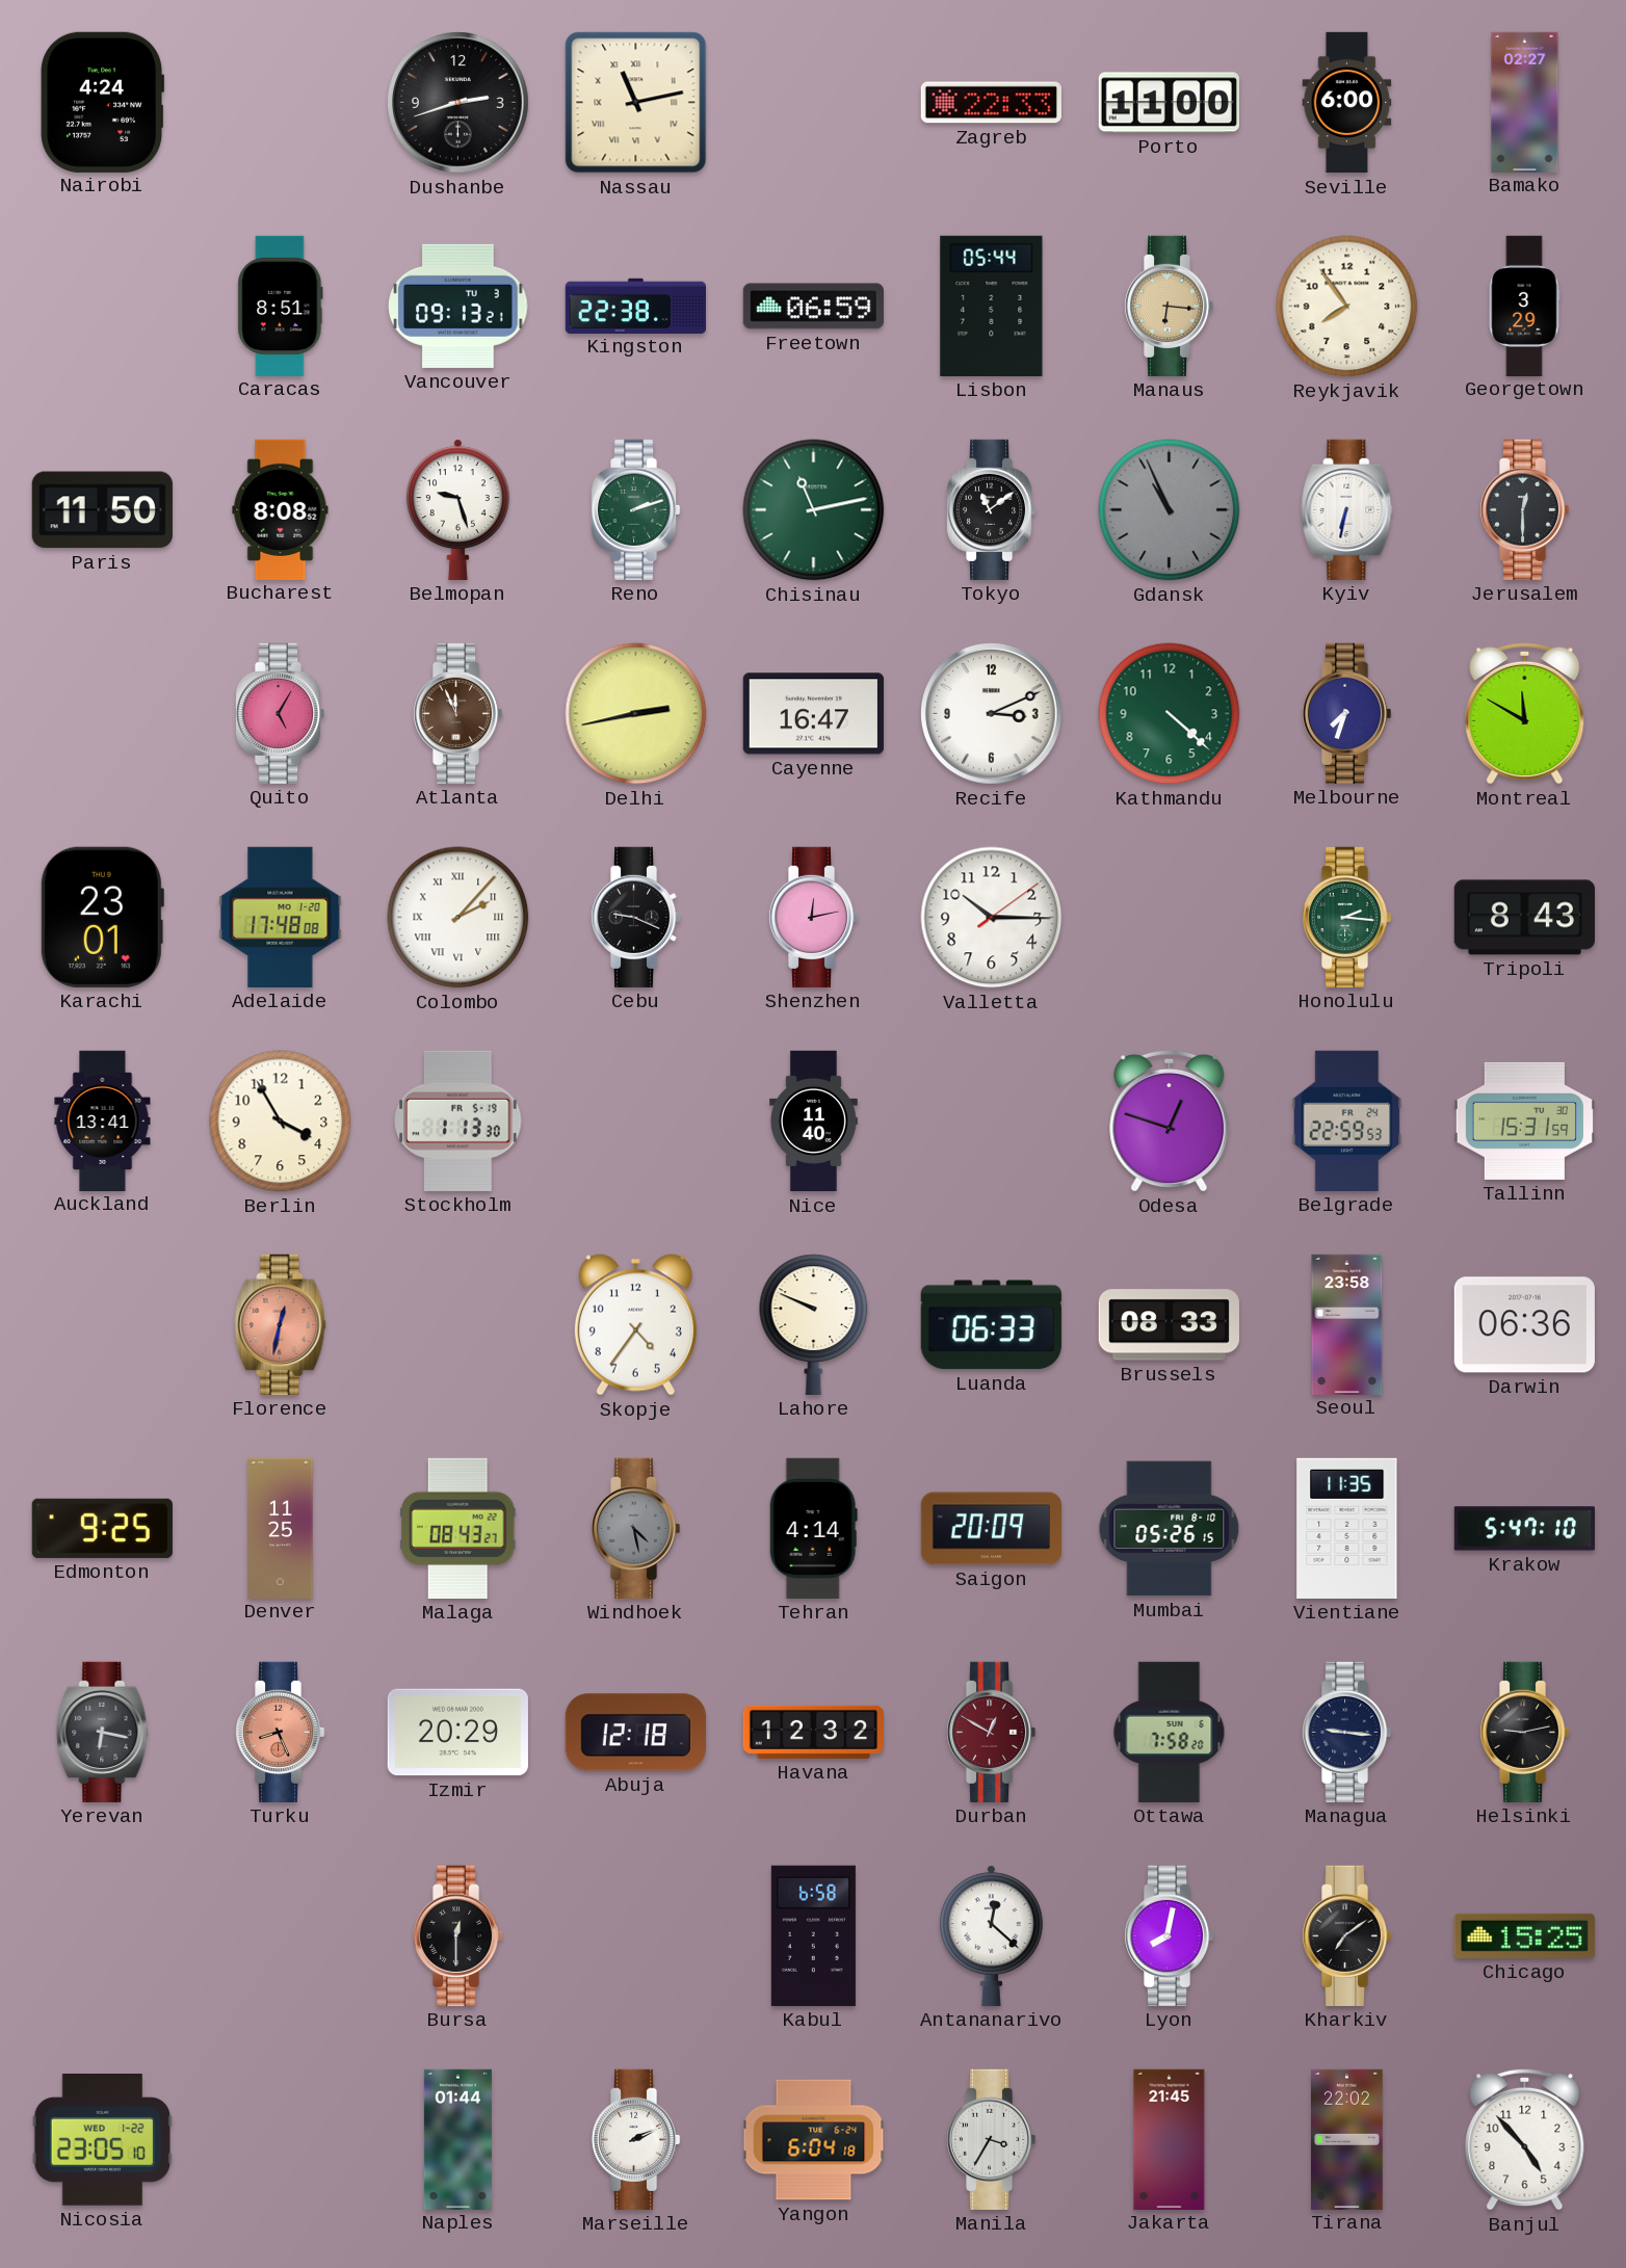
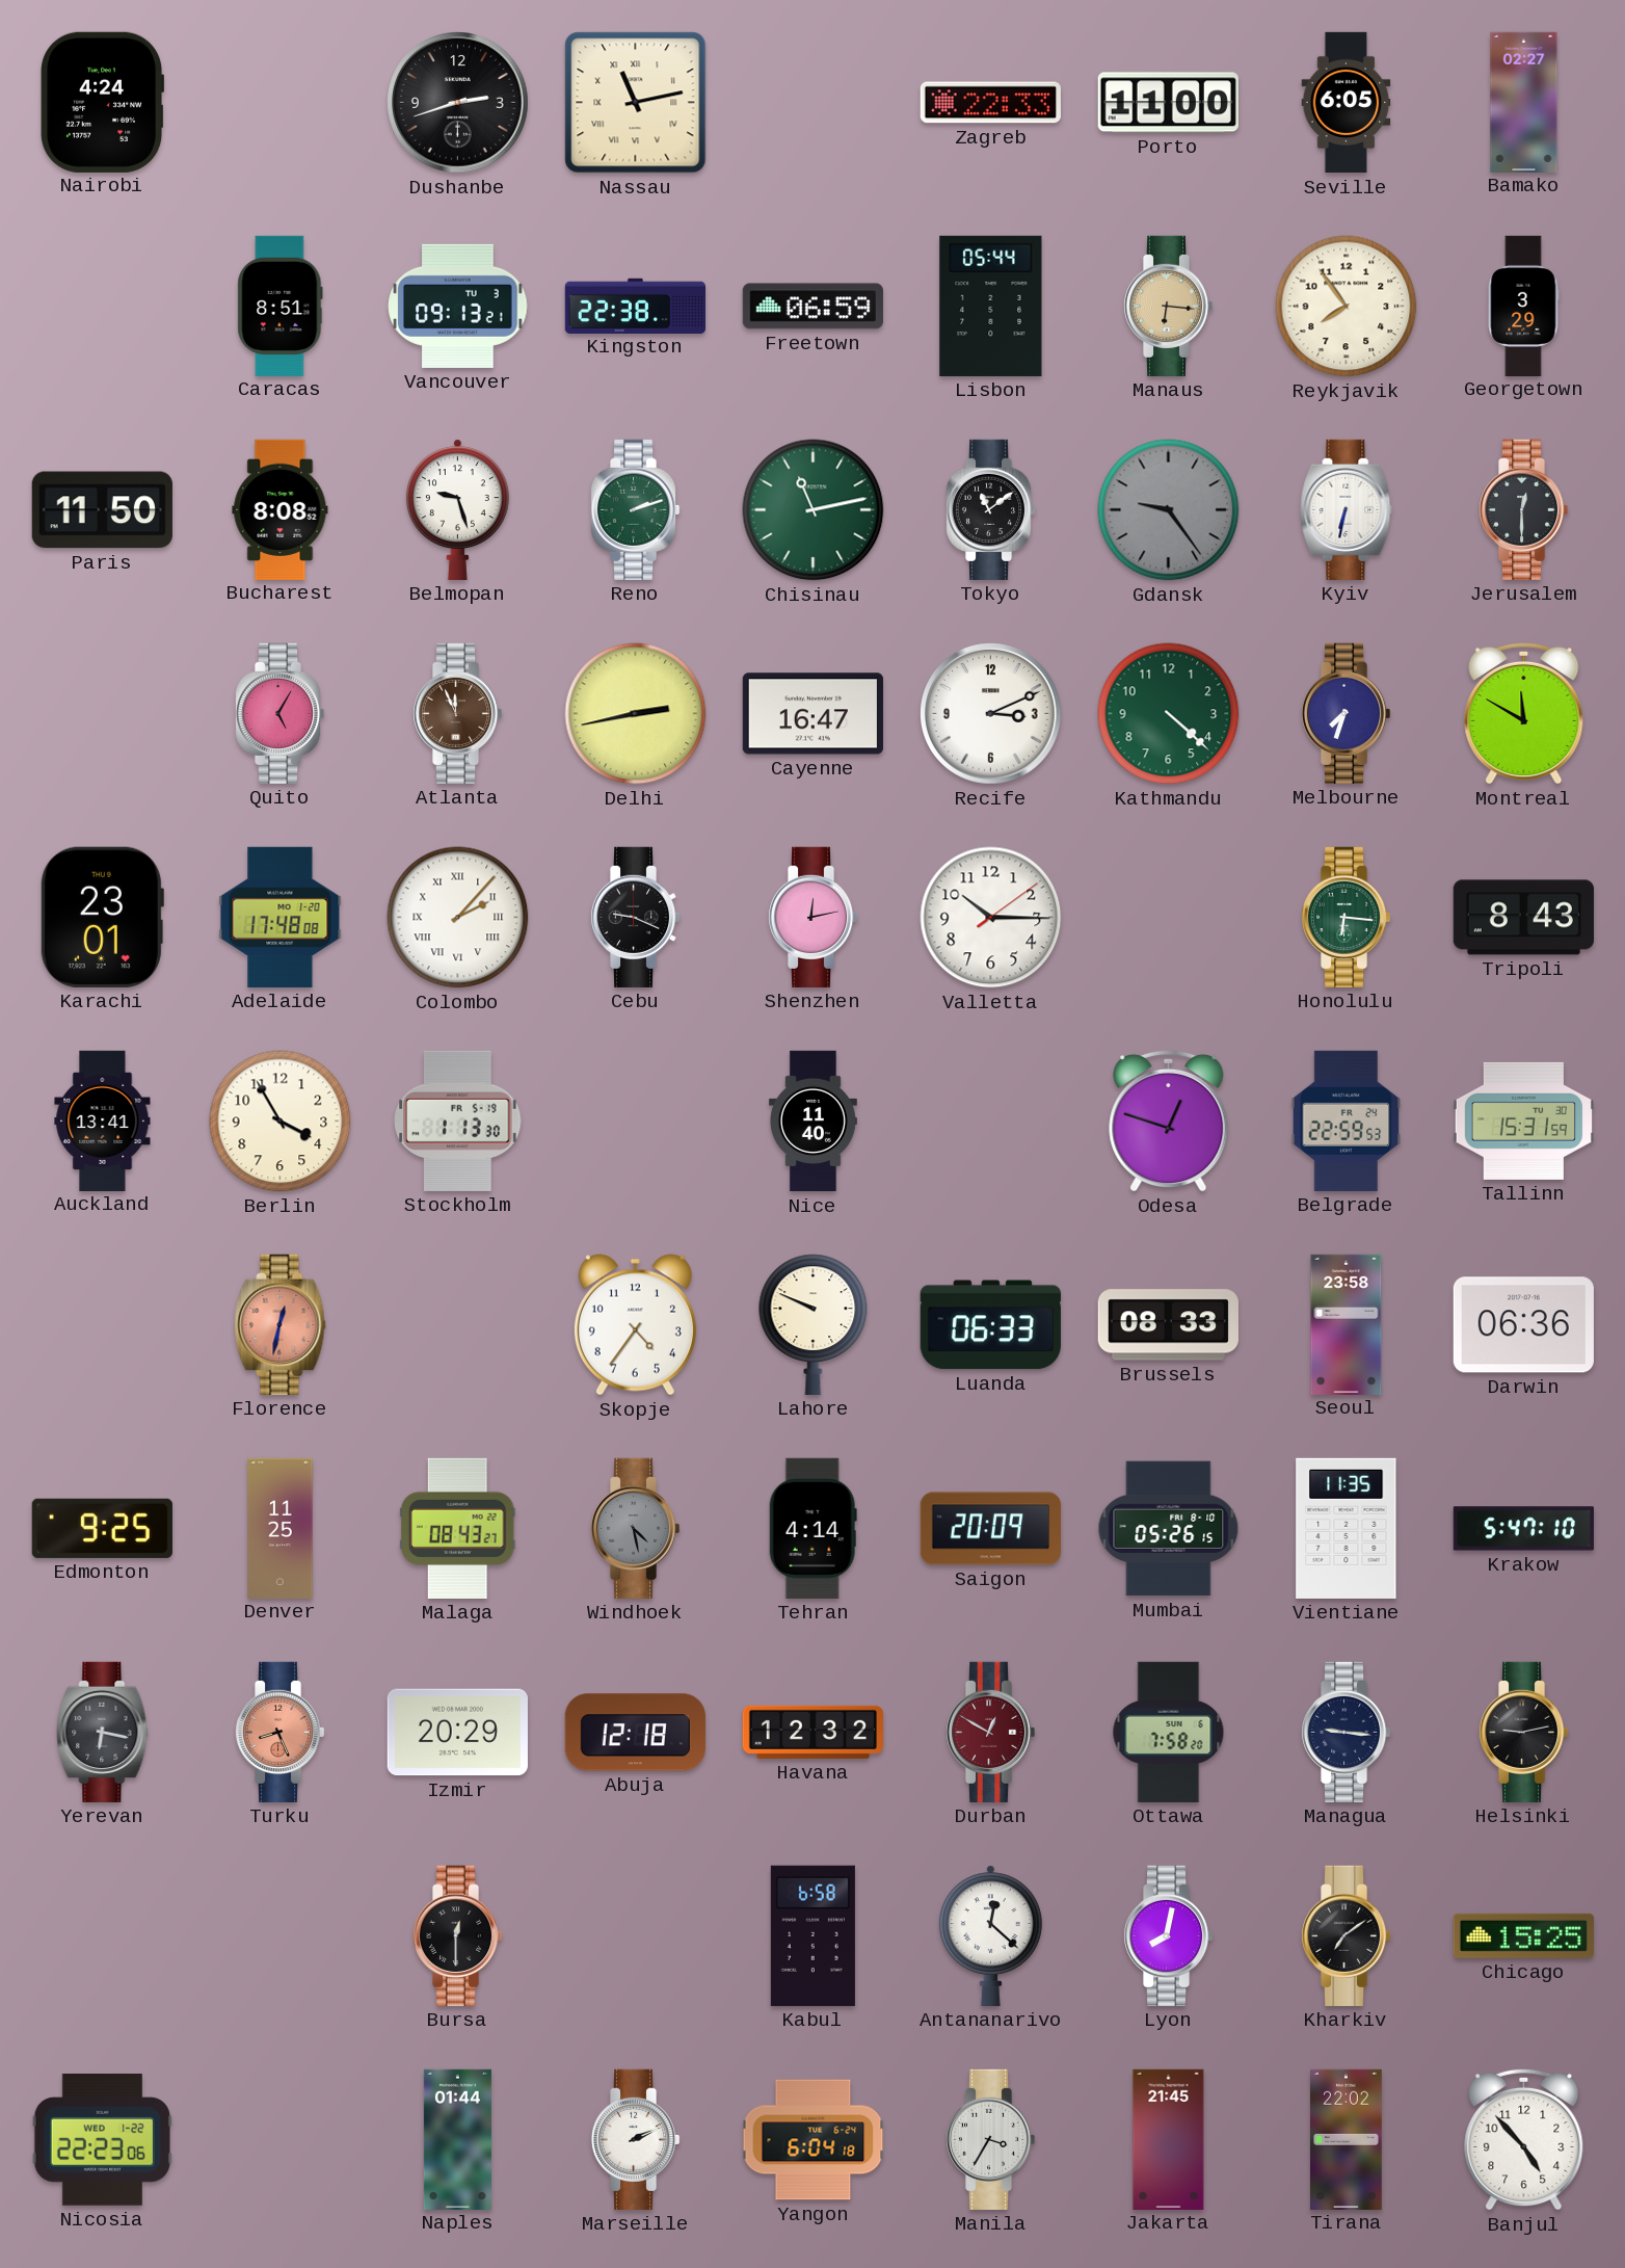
Seville: 6:00 -> 6:05 (1347, 103)
Gdansk: 10:56 -> 9:24 (1169, 510)
Honolulu: 2:16 -> 6:16 (1346, 917)
Nicosia: 23:05 -> 22:23 (102, 2140)
